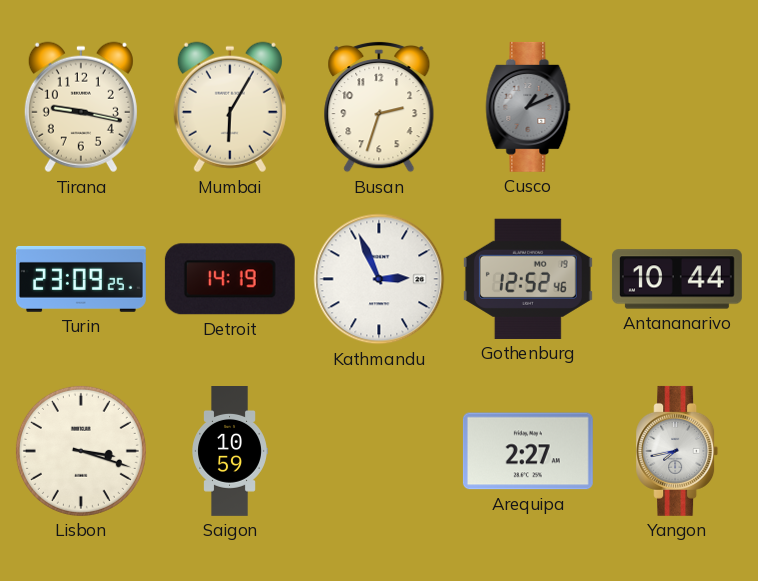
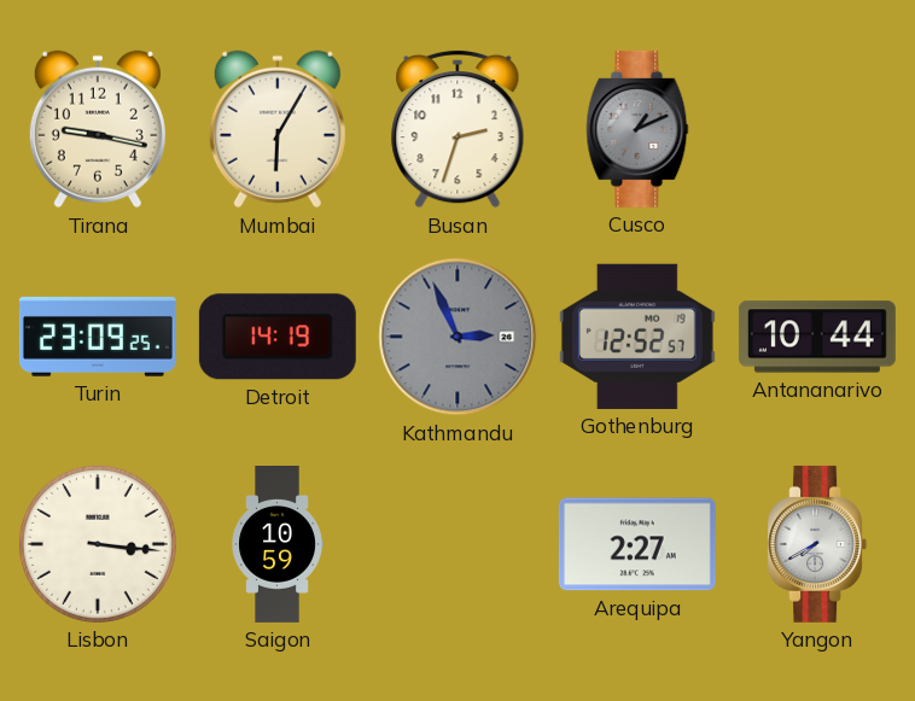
Kathmandu dial: white -> grey (457, 337)
Gothenburg: 12:52:46 -> 12:52:57 (637, 337)
Lisbon: 3:18 -> 3:16 (98, 544)
Yangon: 7:43 -> 7:40 (817, 544)
